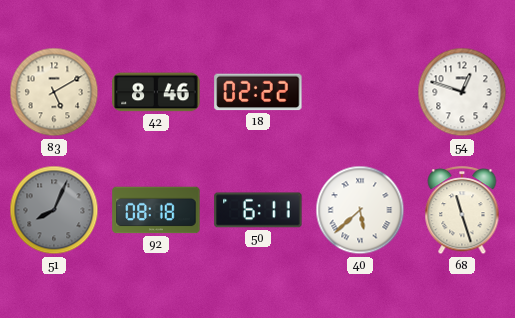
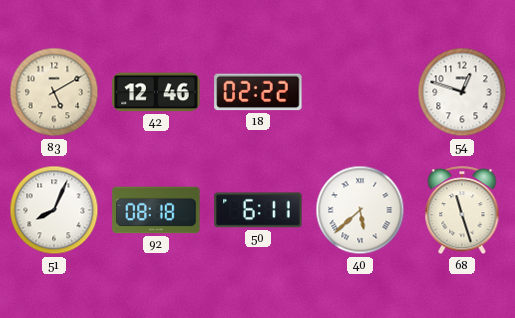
42: 8:46 -> 12:46 (156, 92)
51 dial: grey -> white (54, 210)
